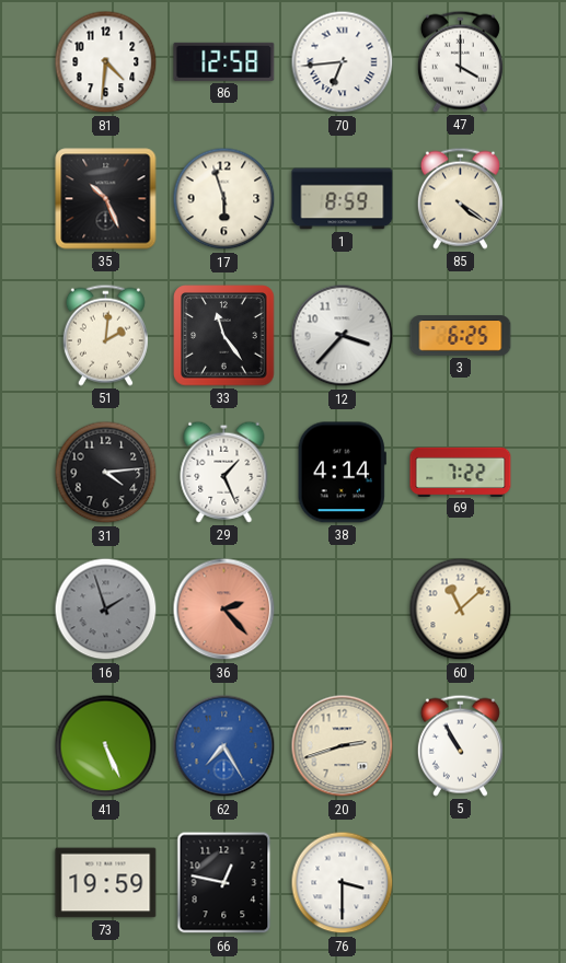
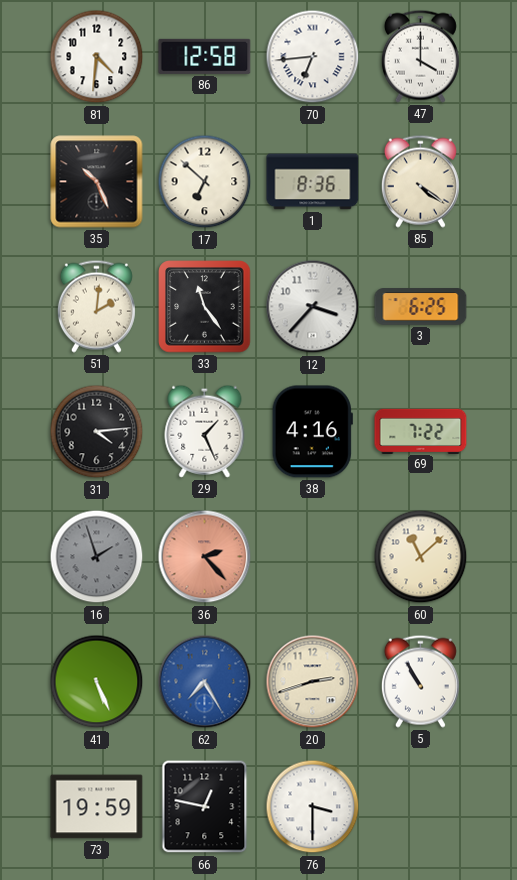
17: 5:57 -> 6:52 (205, 182)
1: 8:59 -> 8:36 (313, 182)
38: 4:14 -> 4:16 (312, 432)
